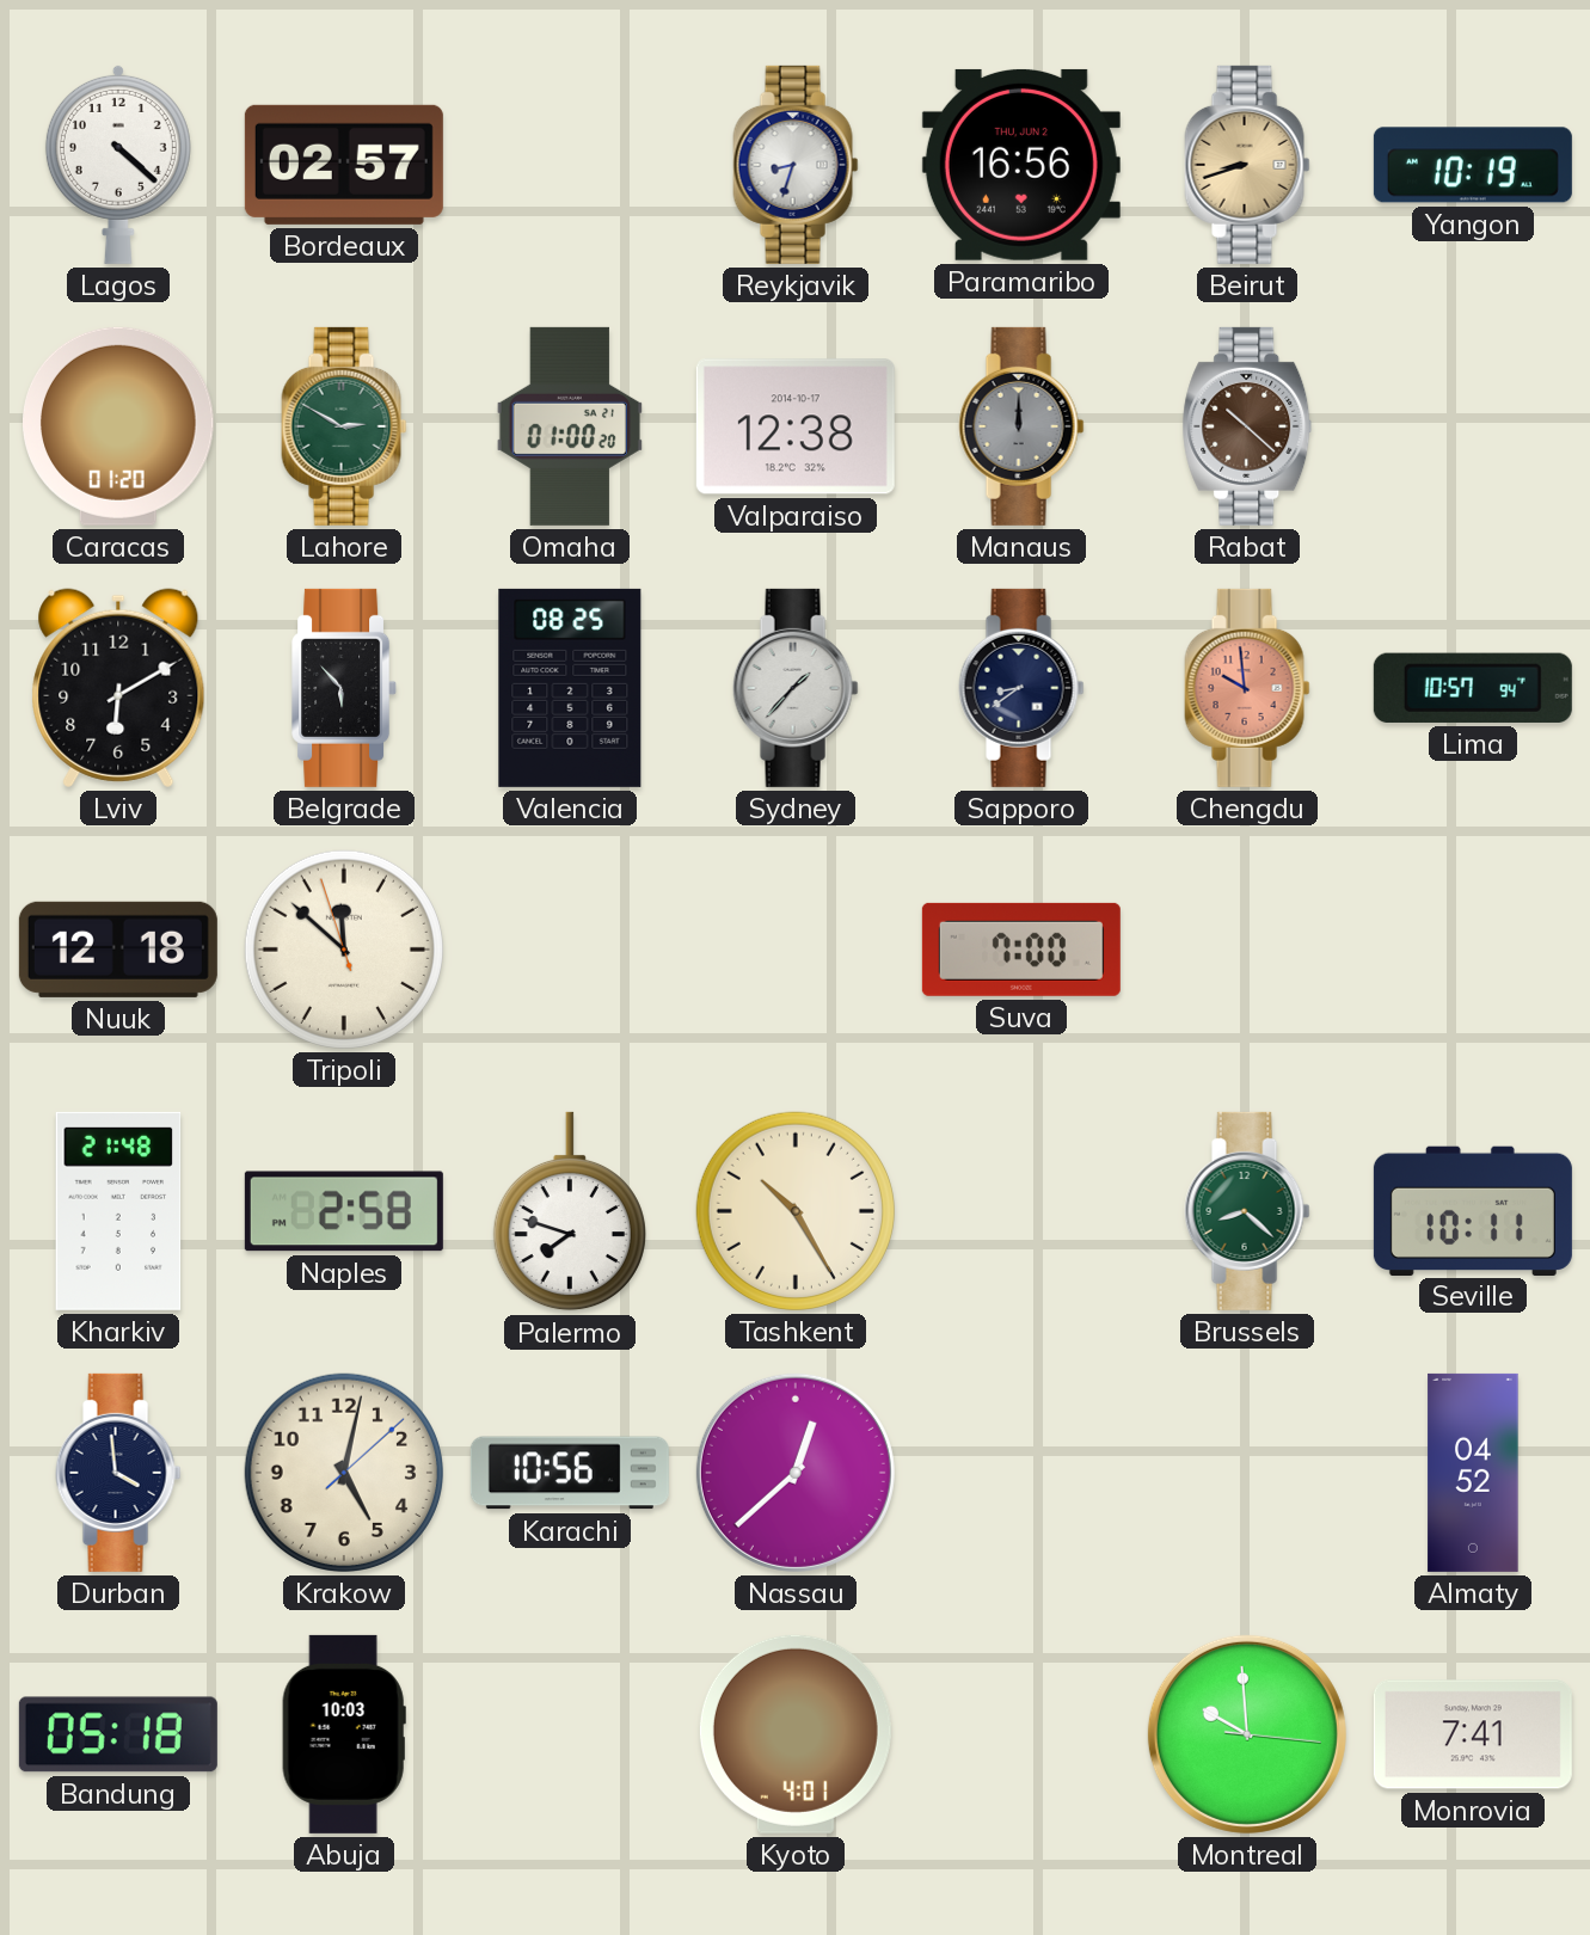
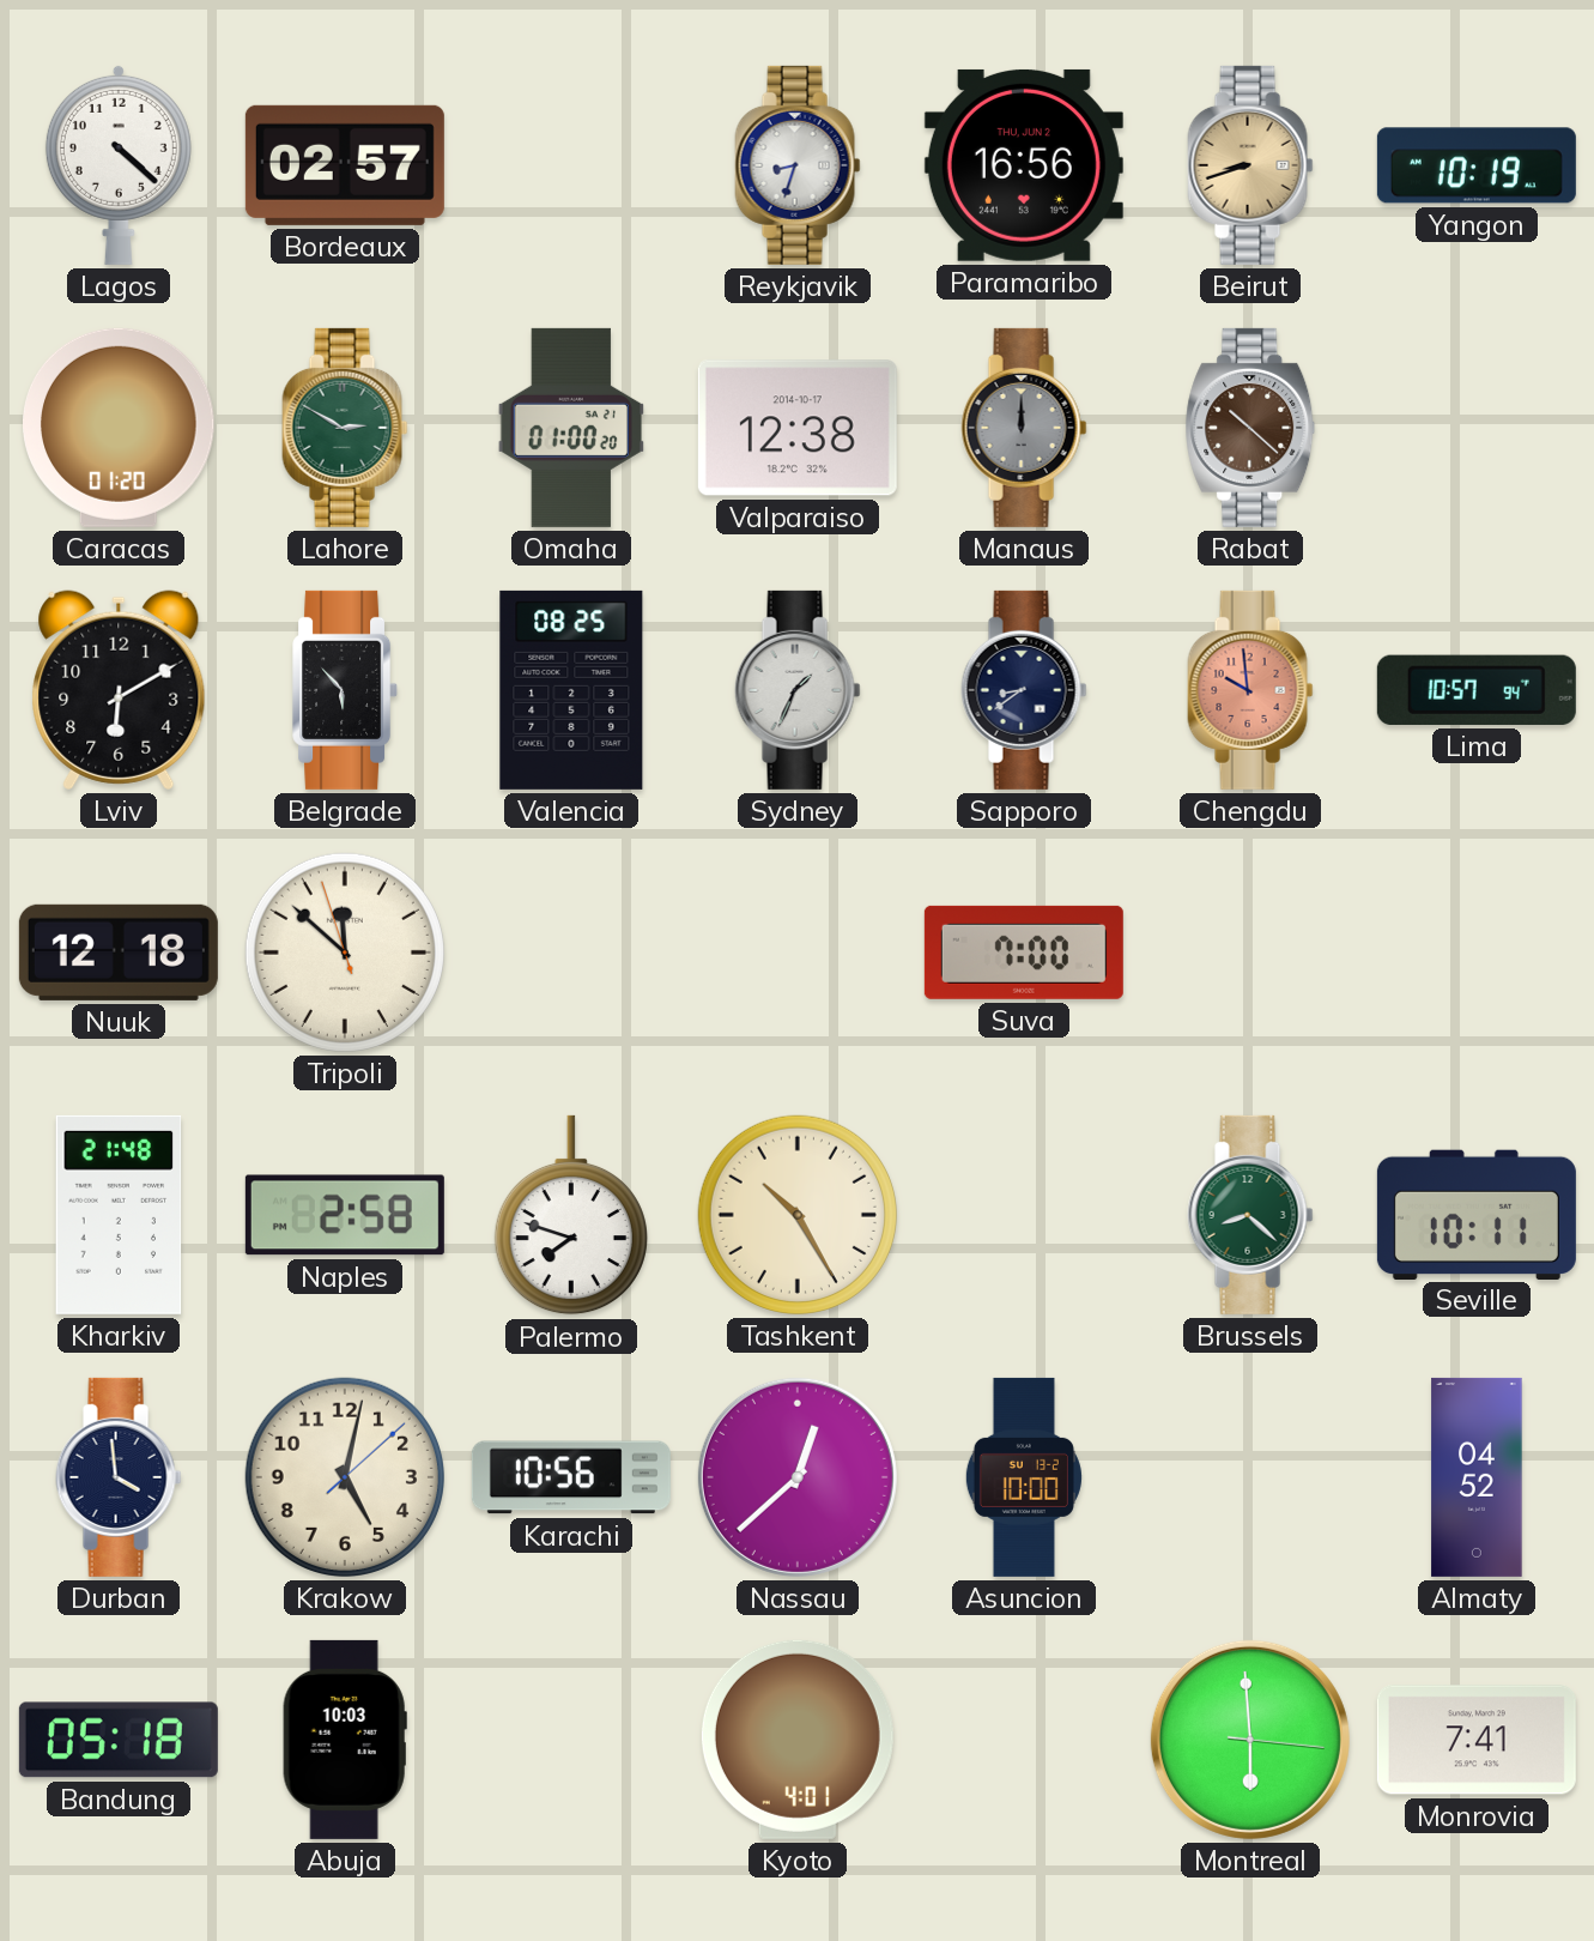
Sydney: 1:37 -> 1:34 (798, 690)
Asuncion: none -> 10:00 (1024, 1477)
Montreal: 9:59 -> 5:59 (1250, 1740)
